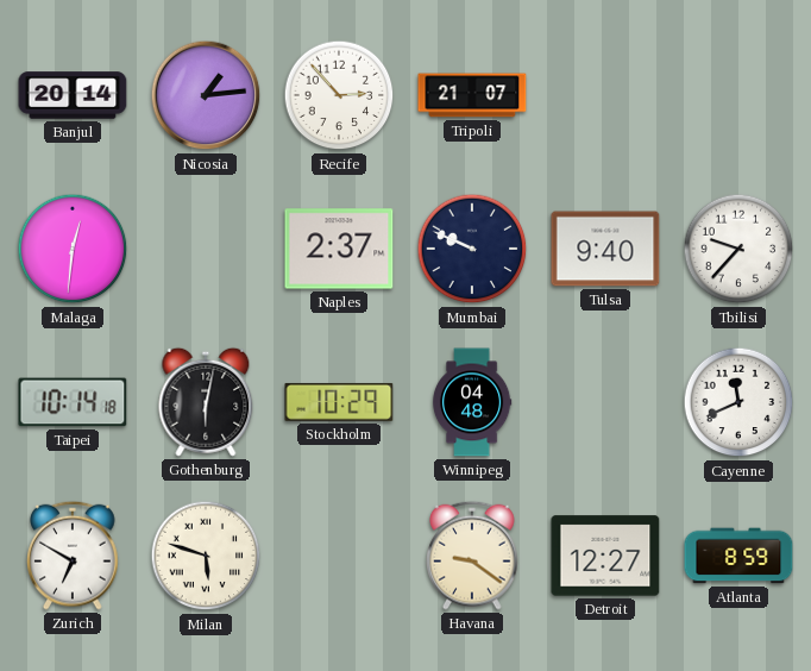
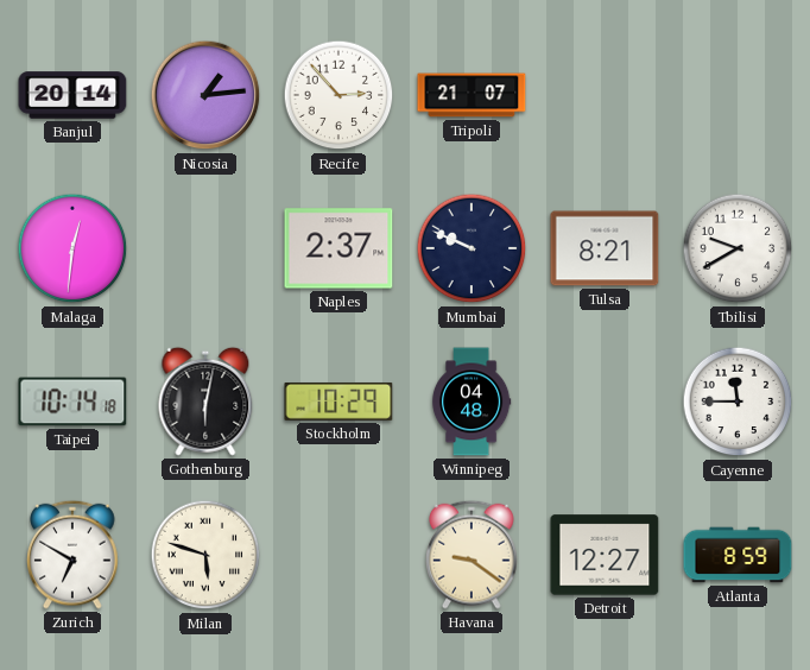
Tulsa: 9:40 -> 8:21 (605, 248)
Tbilisi: 9:37 -> 9:40 (738, 248)
Cayenne: 11:41 -> 11:45 (738, 402)
